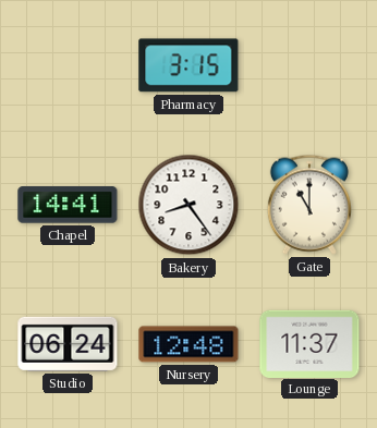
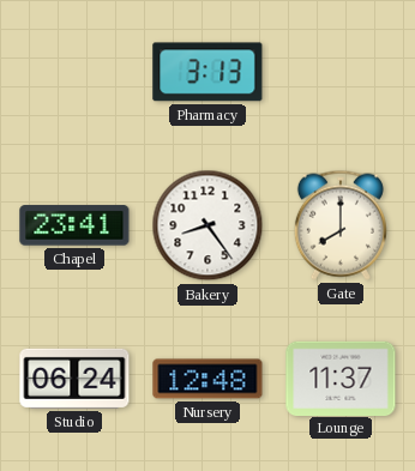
Pharmacy: 3:15 -> 3:13 (207, 72)
Chapel: 14:41 -> 23:41 (74, 225)
Gate: 11:00 -> 8:00 (341, 225)
